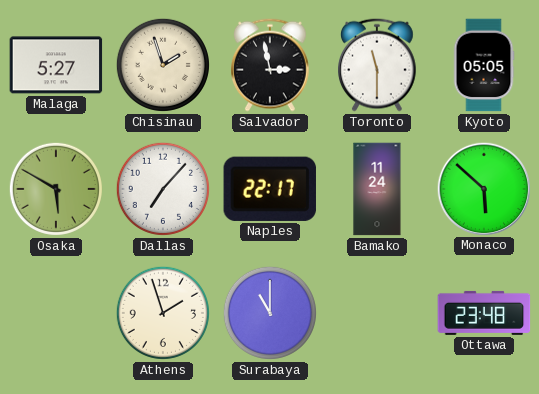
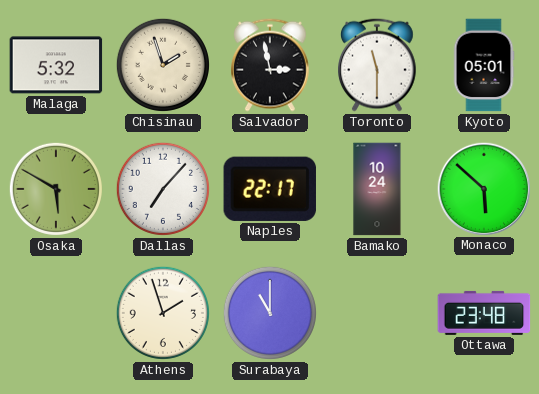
Malaga: 5:27 -> 5:32 (56, 65)
Kyoto: 05:05 -> 05:01 (484, 65)
Bamako: 11:24 -> 10:24 (377, 189)
